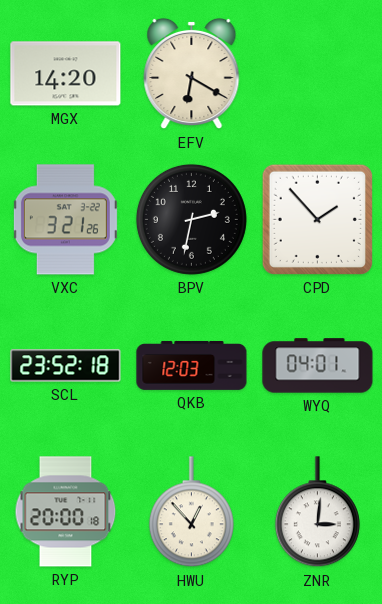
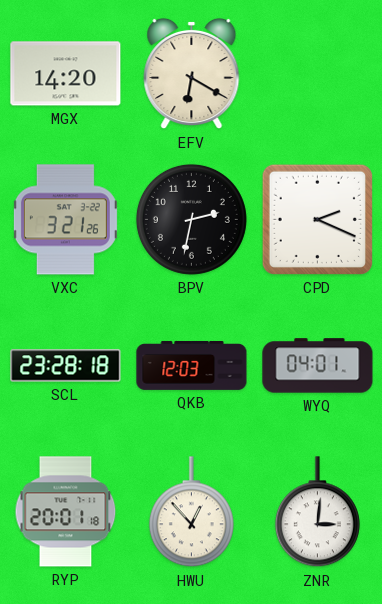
CPD: 1:53 -> 2:19 (317, 219)
SCL: 23:52 -> 23:28 (66, 366)
RYP: 20:00 -> 20:01 (66, 512)
